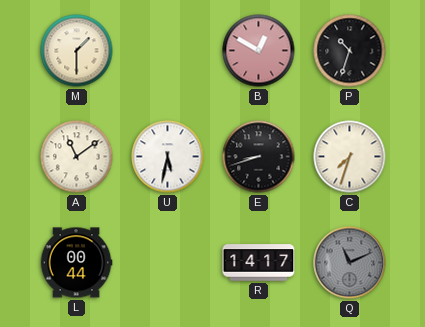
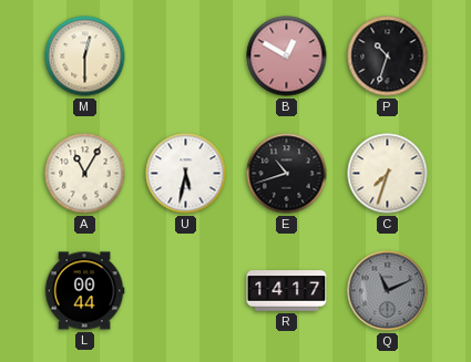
M: 1:30 -> 12:30 (85, 56)
A: 11:09 -> 11:05 (85, 174)
E: 8:42 -> 10:42 (287, 174)
